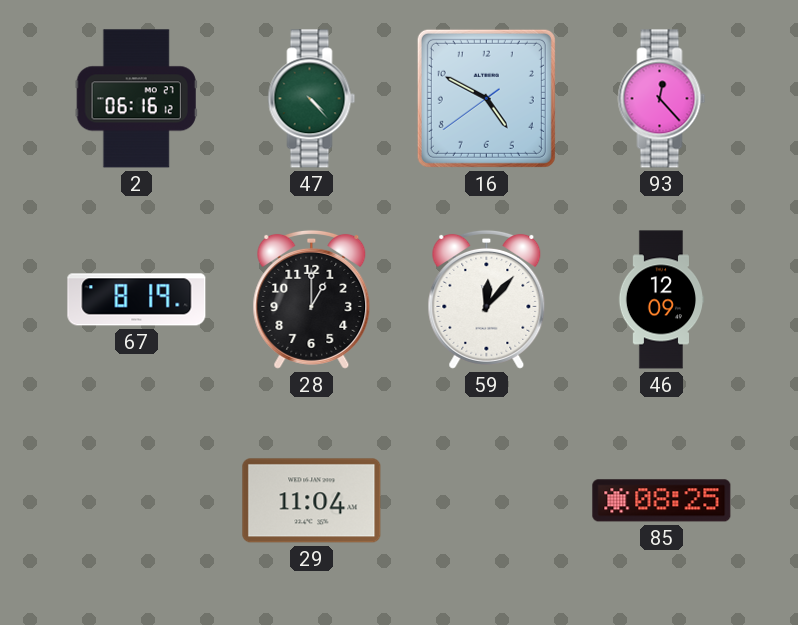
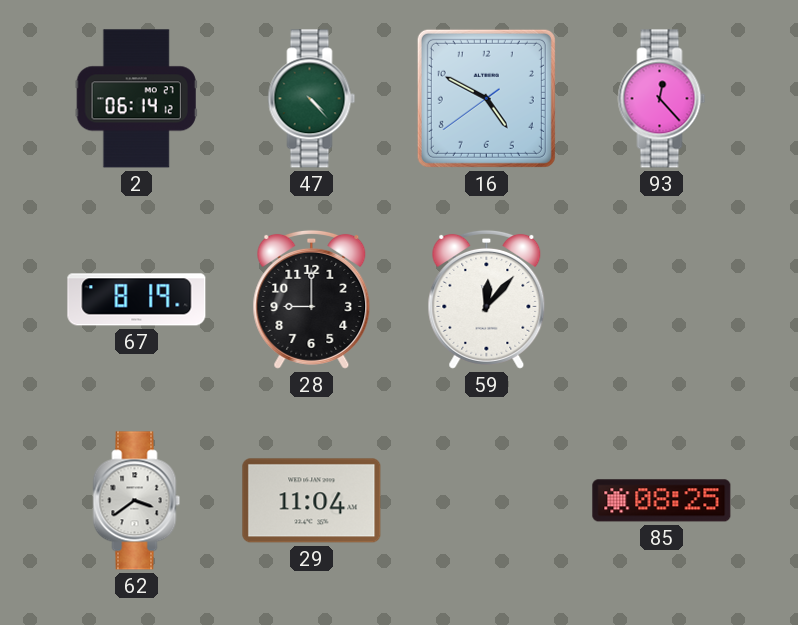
2: 06:16 -> 06:14 (136, 99)
28: 1:00 -> 9:00 (312, 299)
46: 12:09 -> none (661, 300)
62: none -> 3:39 (137, 501)
